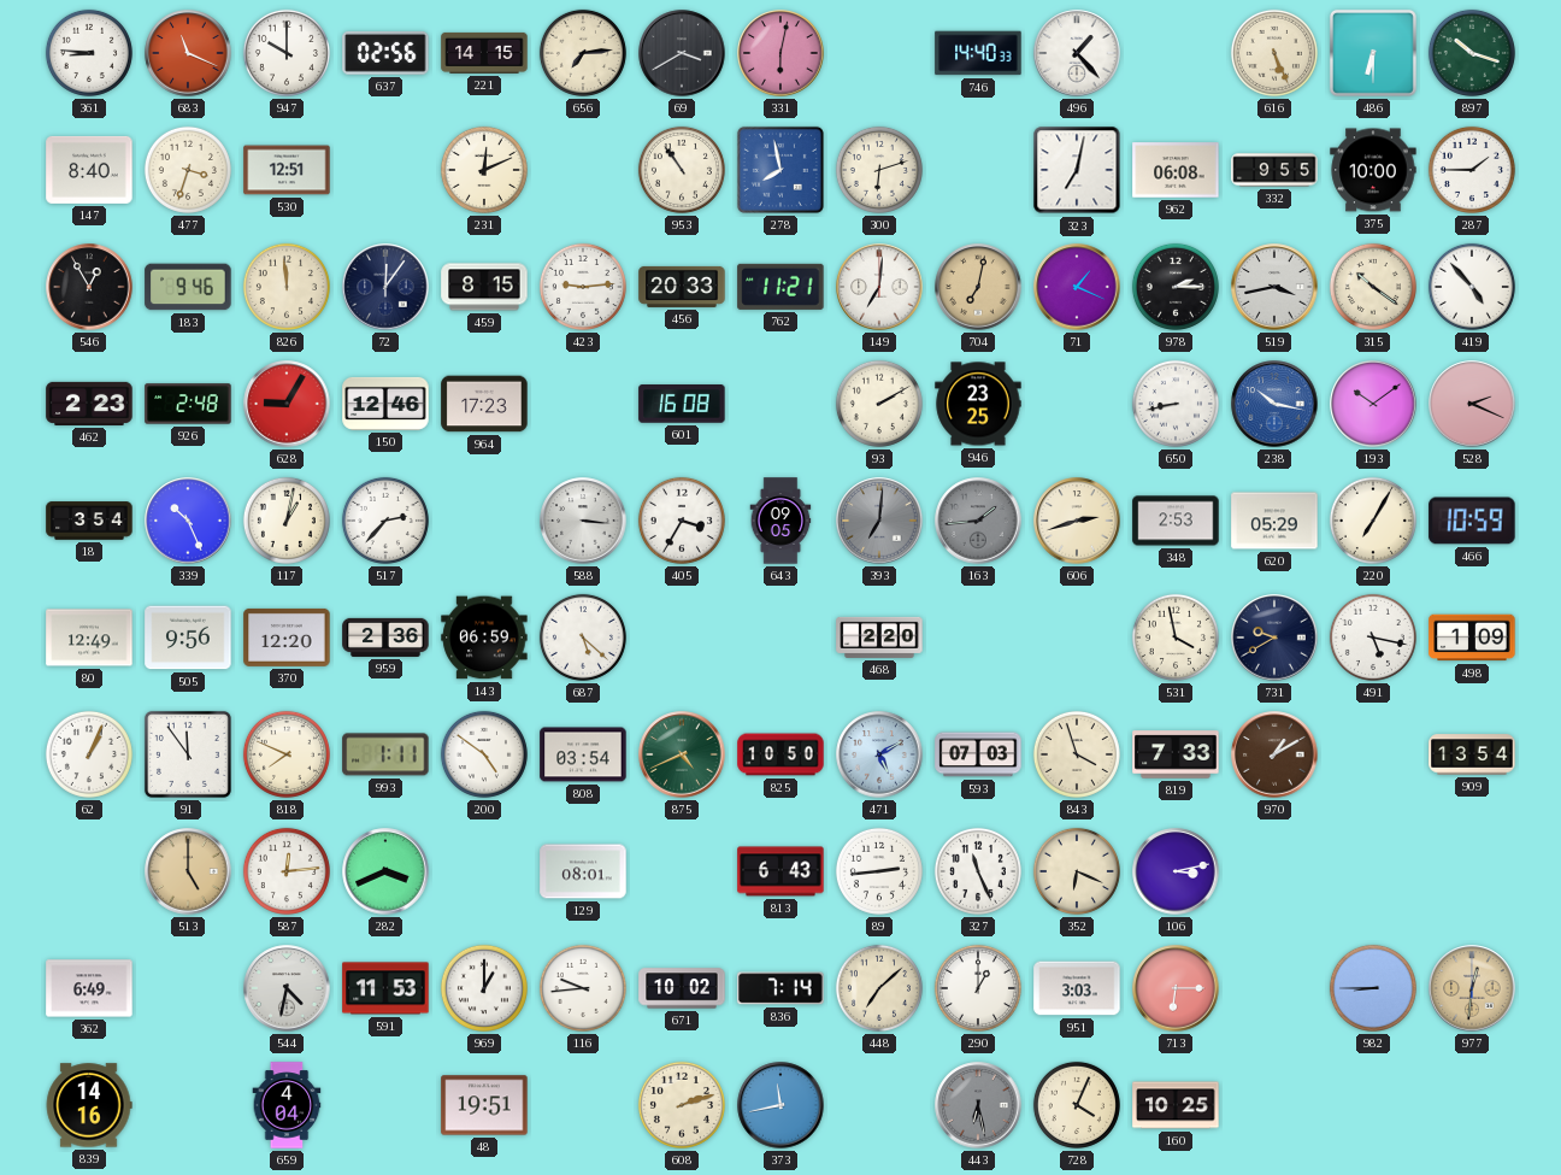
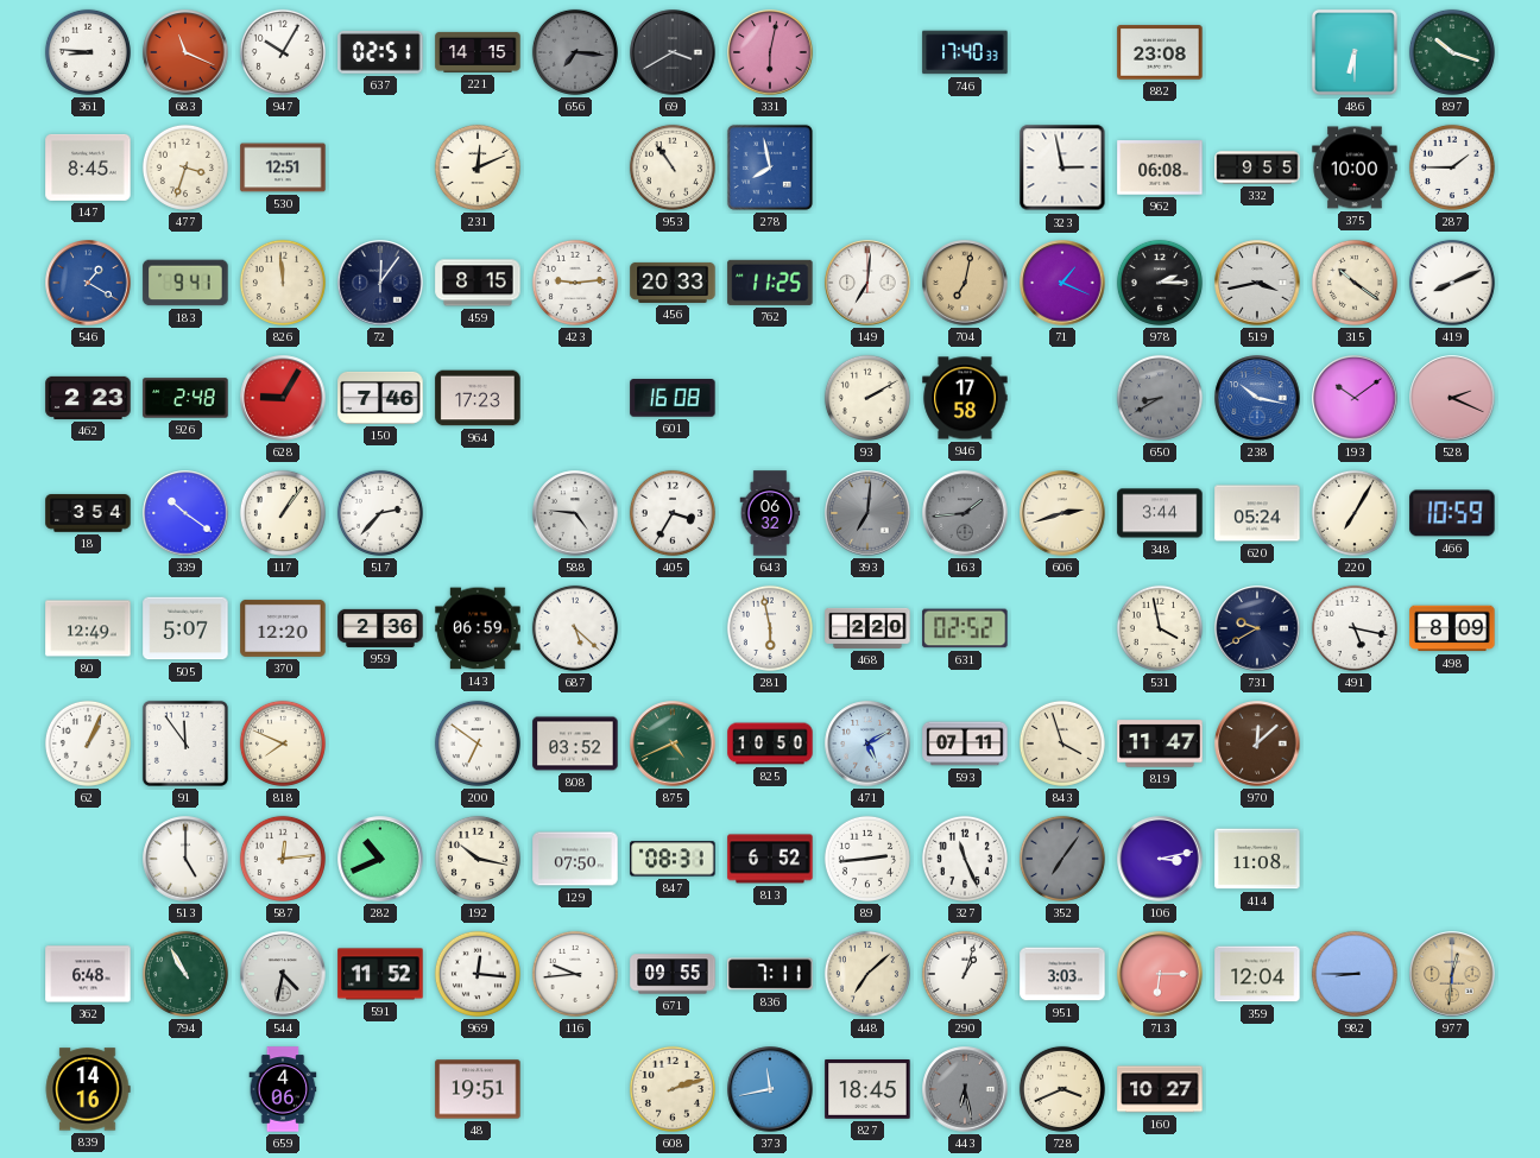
947: 10:00 -> 10:05 (283, 52)
637: 02:56 -> 02:51 (380, 52)
656: 7:14 -> 7:16 (575, 52)
656 dial: cream -> grey (575, 52)
746: 14:40 -> 17:40 (965, 52)
496: 1:23 -> none (1077, 53)
882: none -> 23:08 (1160, 52)
616: 5:26 -> none (1274, 53)
147: 8:40 -> 8:45 (88, 167)
300: 6:12 -> none (879, 170)
323: 7:02 -> 2:58 (1062, 167)
546: 12:55 -> 1:20 (88, 283)
546 dial: black -> blue (88, 283)
183: 9:46 -> 9:41 (185, 283)
762: 11:21 -> 11:25 (770, 283)
419: 4:53 -> 8:11 (1452, 283)
150: 12:46 -> 7:46 (380, 398)
946: 23:25 -> 17:58 (965, 398)
650: 8:43 -> 8:40 (1160, 398)
650 dial: white -> grey (1160, 398)
339: 10:26 -> 10:21 (185, 513)
117: 1:02 -> 1:06 (283, 513)
588: 3:16 -> 4:46 (575, 513)
643: 09:05 -> 06:32 (770, 513)
348: 2:53 -> 3:44 (1160, 513)
620: 05:29 -> 05:24 (1257, 513)
505: 9:56 -> 5:07 (185, 628)
281: none -> 5:58 (770, 628)
631: none -> 02:52 (965, 628)
498: 1:09 -> 8:09 (1452, 628)
993: 1:11 -> none (385, 754)
200: 4:51 -> 6:51 (478, 743)
808: 03:54 -> 03:52 (575, 743)
593: 07:03 -> 07:11 (965, 743)
819: 7:33 -> 11:47 (1160, 743)
970: 1:10 -> 12:08 (1257, 743)
909: 13:54 -> none (1472, 754)
513 dial: champagne -> white (185, 859)
282: 3:41 -> 10:41 (380, 859)
192: none -> 10:17 (478, 859)
129: 08:01 -> 07:50 (575, 859)
847: none -> 08:31 (673, 859)
813: 6:43 -> 6:52 (770, 859)
352: 6:19 -> 7:06 (1062, 859)
352 dial: cream -> grey (1062, 859)
414: none -> 11:08 (1257, 859)
362: 6:49 -> 6:48 (88, 974)
794: none -> 10:55 (185, 974)
591: 11:53 -> 11:52 (380, 974)
969: 1:00 -> 12:16 (478, 974)
671: 10:02 -> 09:55 (673, 974)
836: 7:14 -> 7:11 (770, 974)
290: 1:00 -> 1:03 (965, 974)
359: none -> 12:04 (1257, 974)
659: 4:04 -> 4:06 (283, 1089)
827: none -> 18:45 (867, 1090)
728: 4:04 -> 3:41 (1062, 1089)
160: 10:25 -> 10:27 (1160, 1089)
